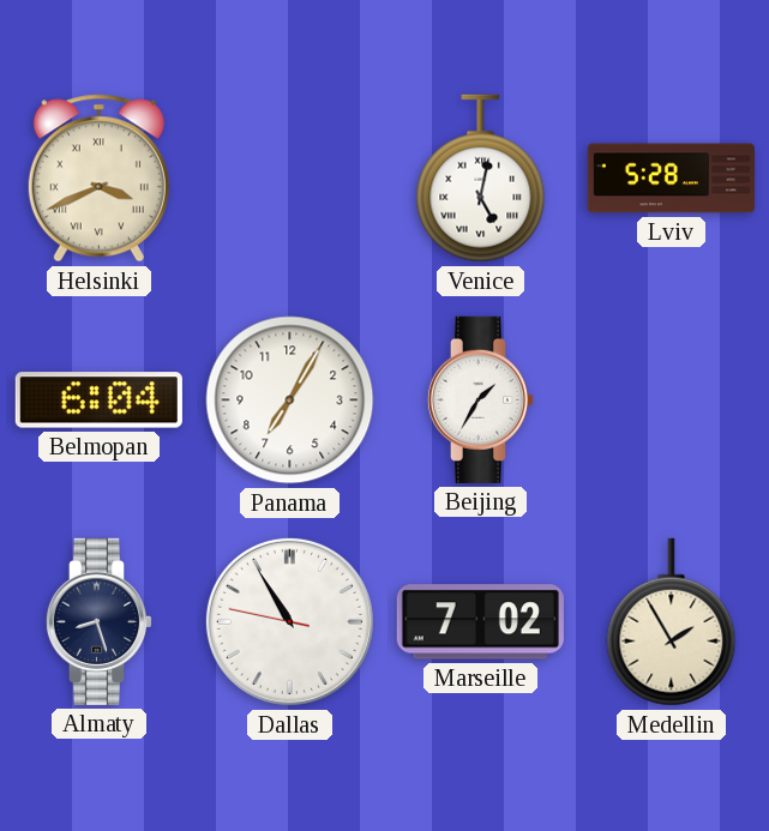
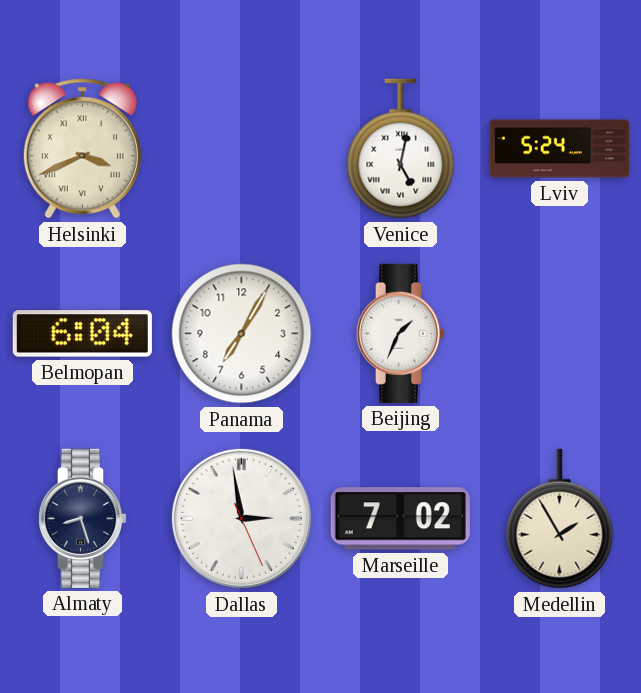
Lviv: 5:28 -> 5:24 (559, 149)
Beijing: 1:35 -> 1:34 (401, 333)
Dallas: 10:54 -> 2:58 (241, 518)
